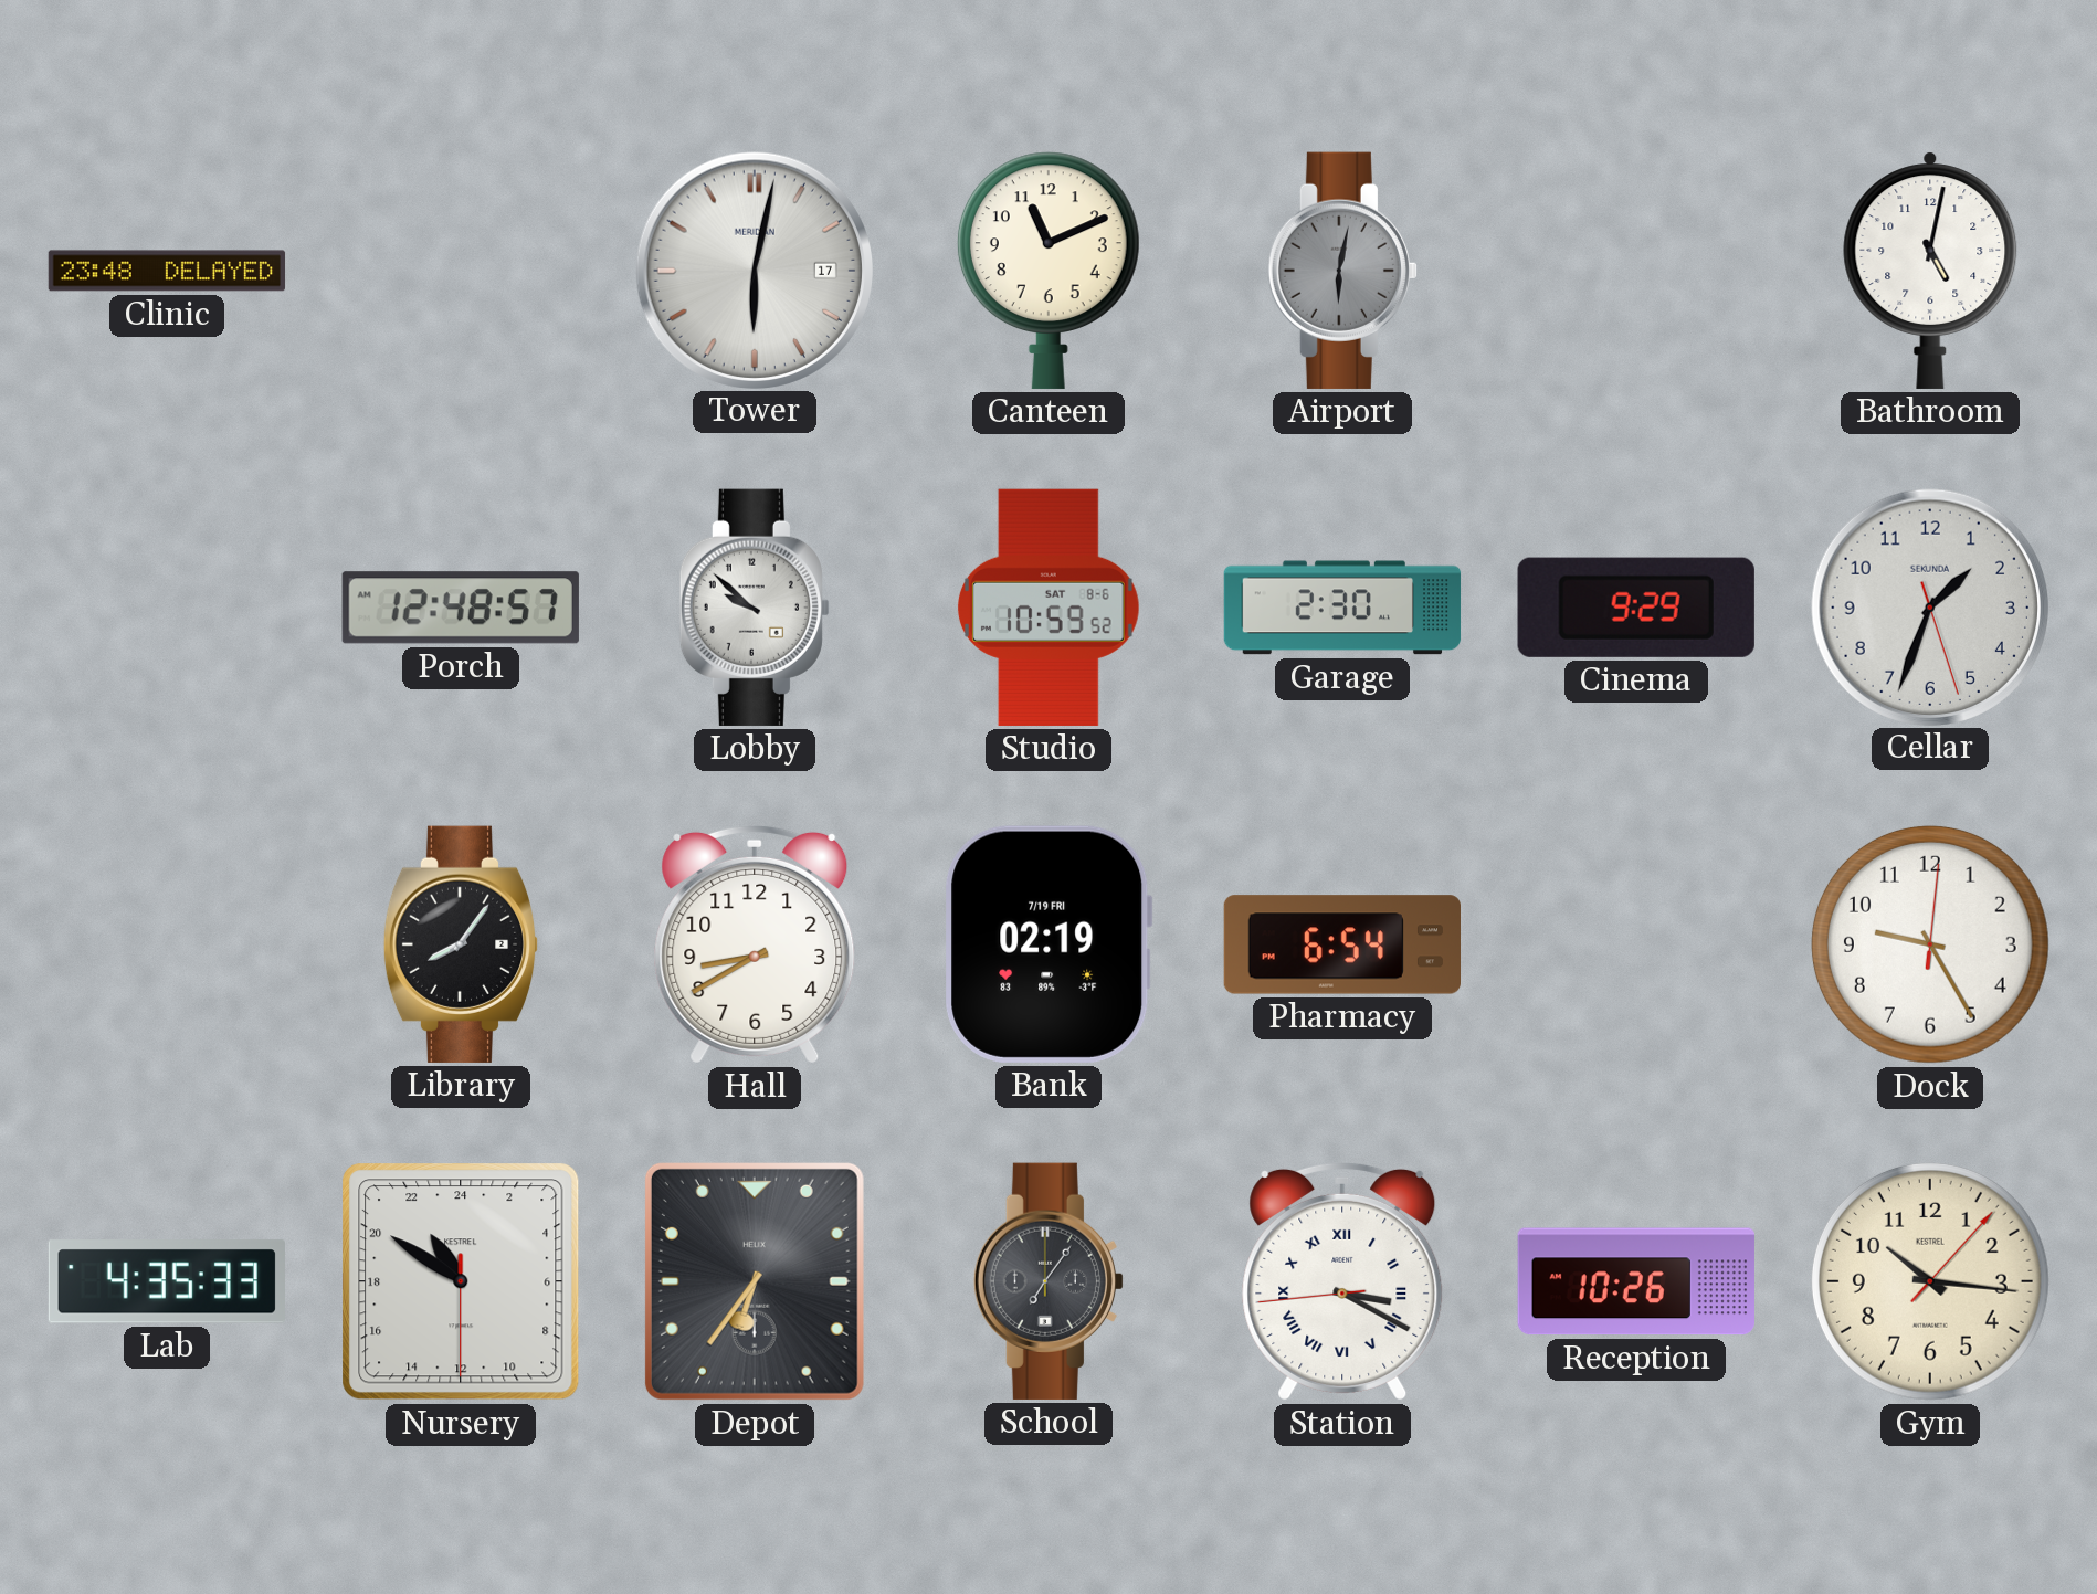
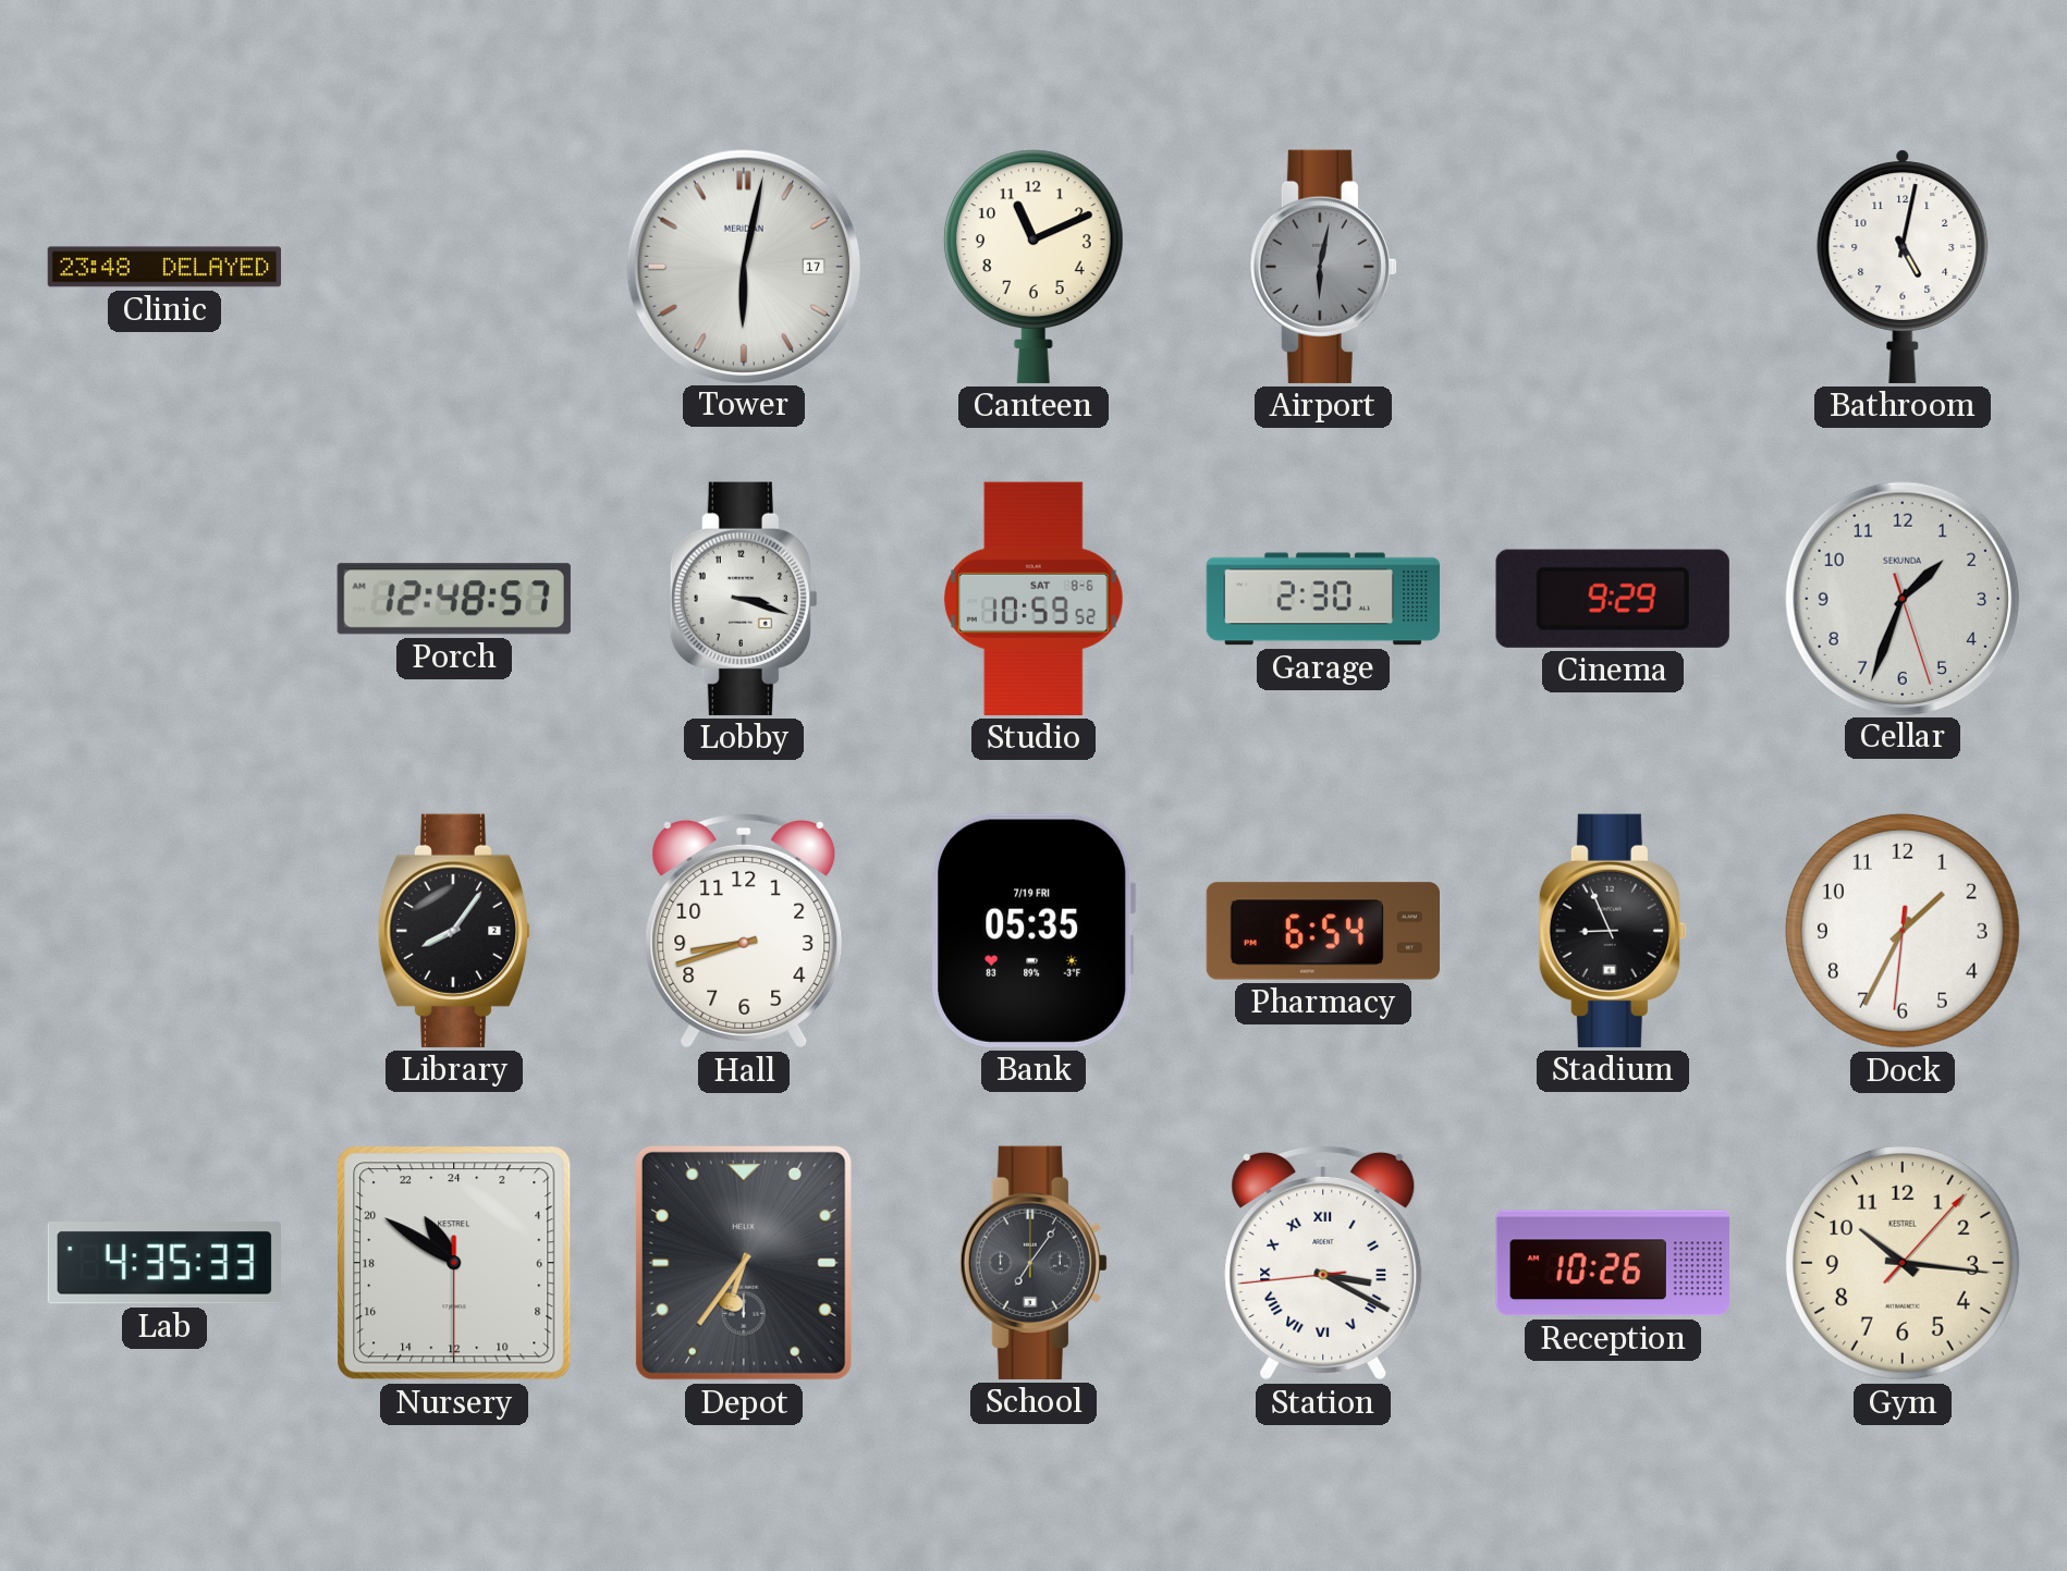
Lobby: 9:52 -> 3:18 (744, 599)
Hall: 8:40 -> 8:42 (744, 931)
Bank: 02:19 -> 05:35 (1033, 931)
Stadium: none -> 8:56 (1613, 931)
Dock: 9:25 -> 1:34 (1903, 931)
